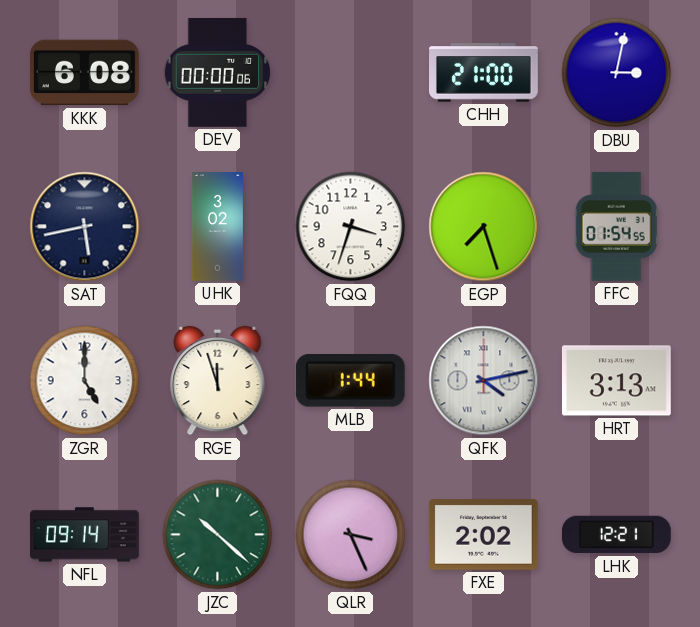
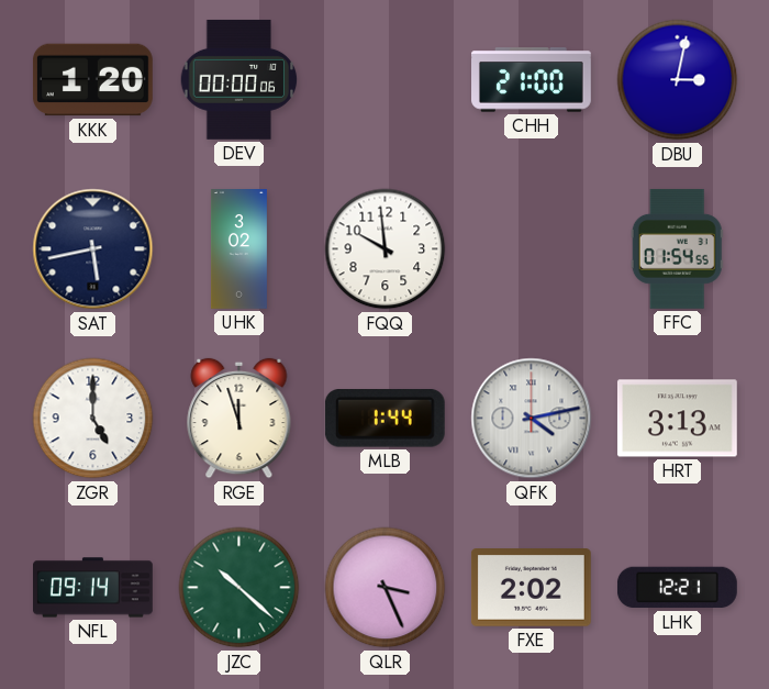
KKK: 6:08 -> 1:20 (92, 80)
FQQ: 3:33 -> 9:59 (386, 249)
EGP: 7:27 -> none (484, 227)
